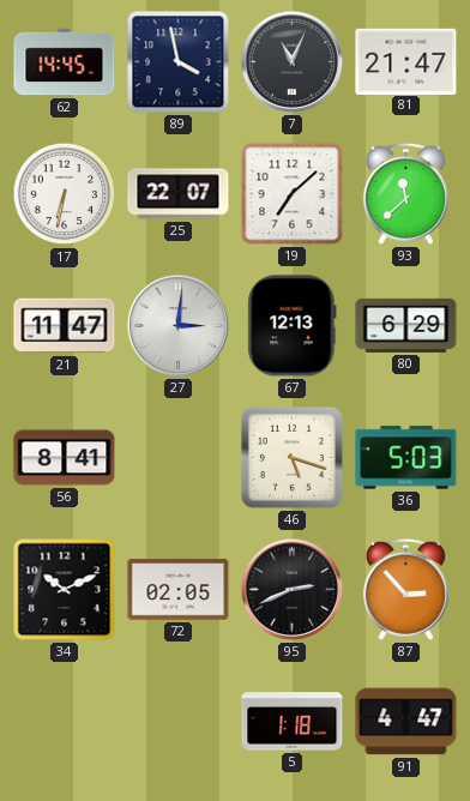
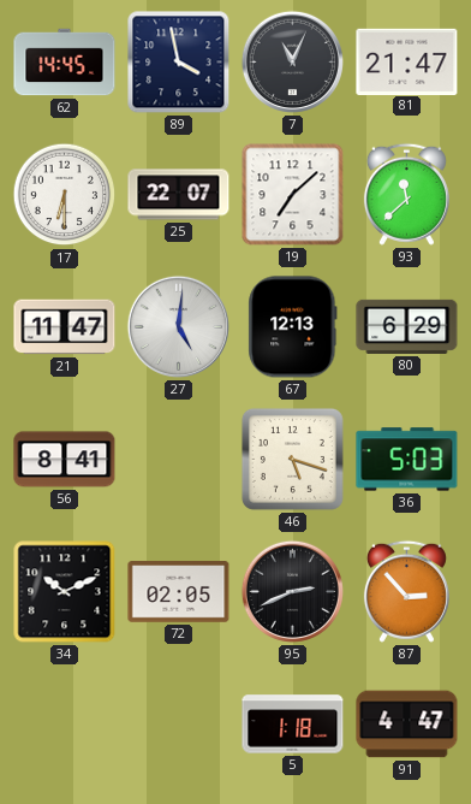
17: 6:32 -> 6:30 (65, 195)
27: 3:01 -> 5:01 (178, 326)
